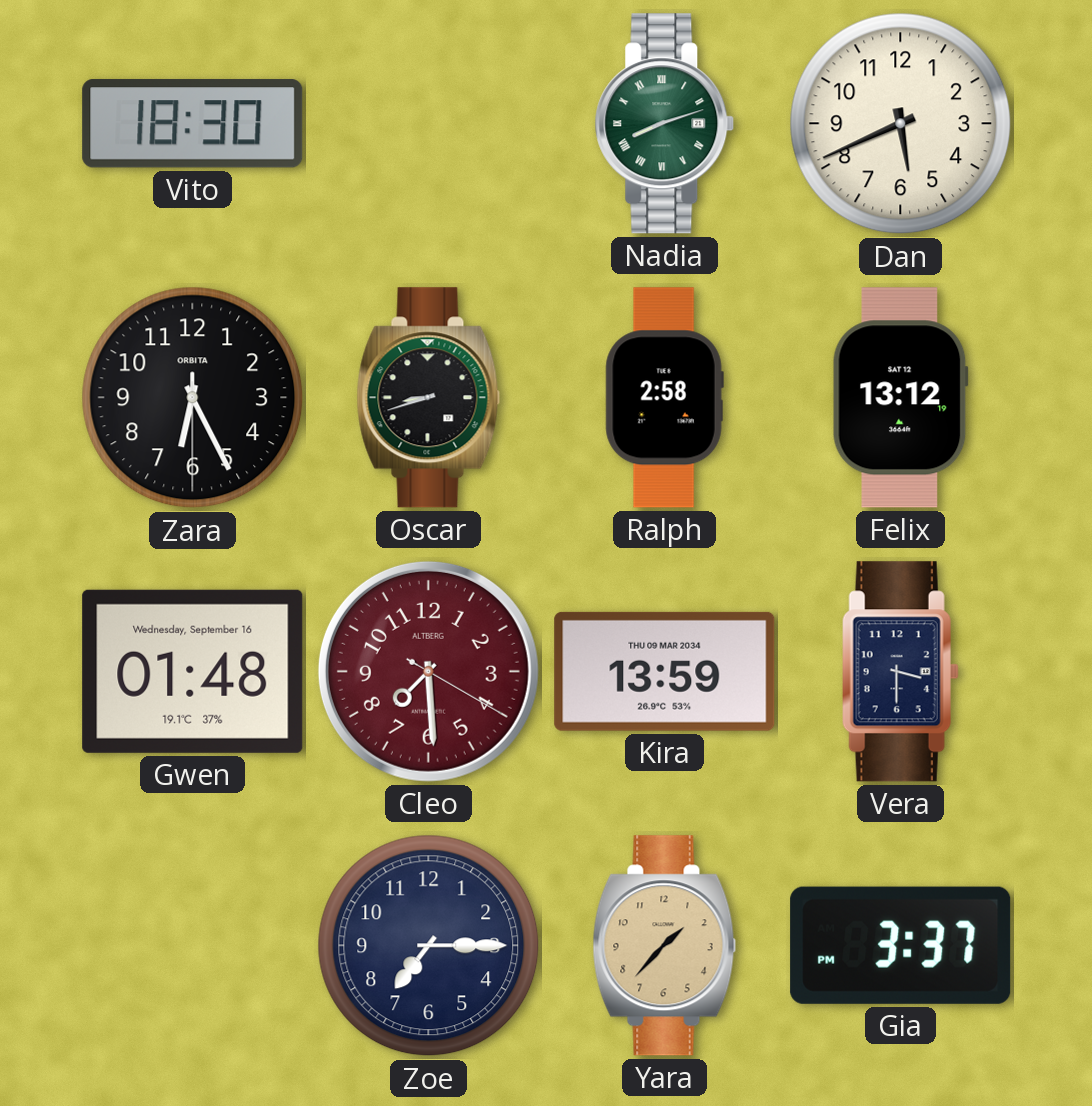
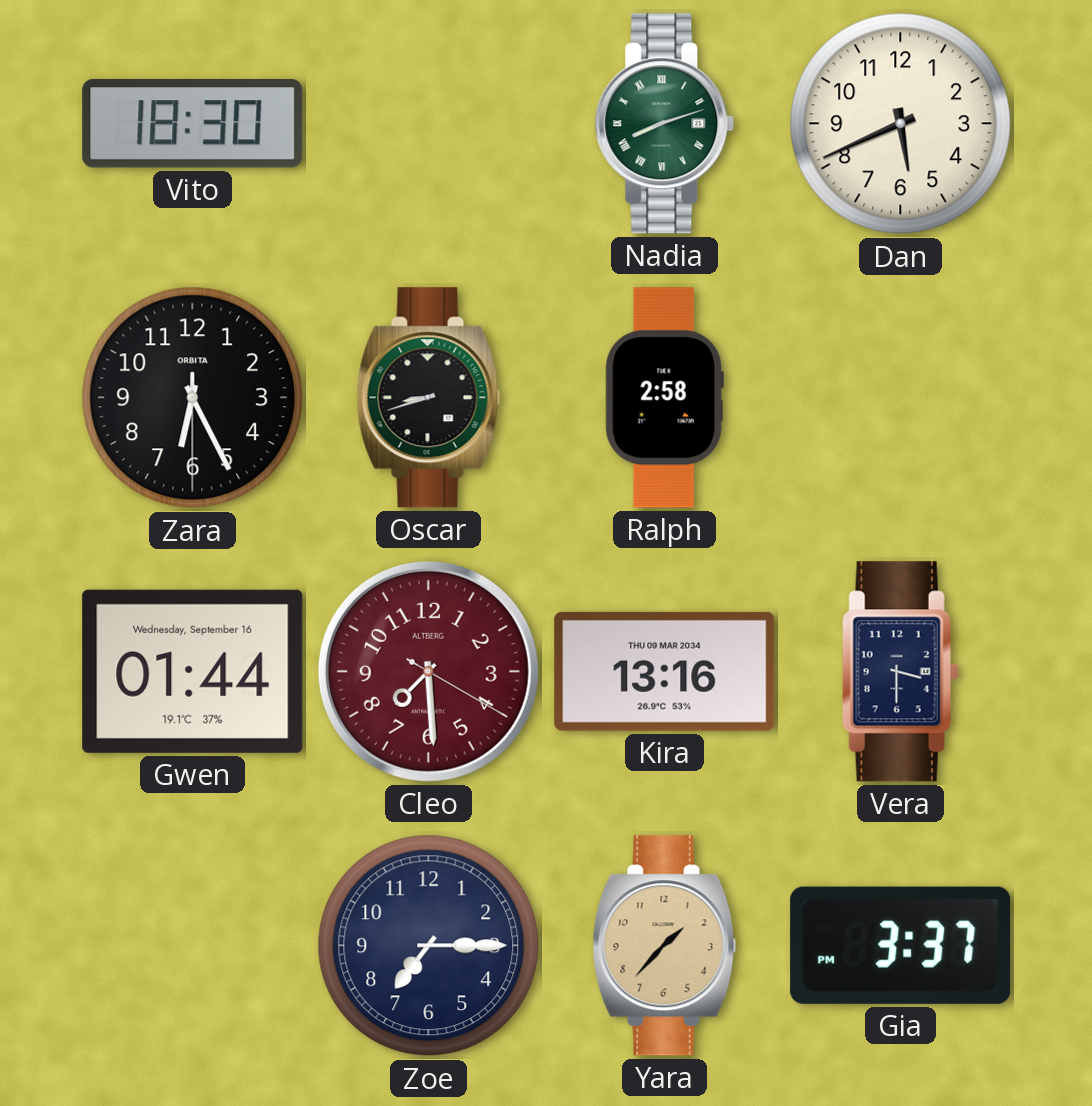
Felix: 13:12 -> none (900, 398)
Gwen: 01:48 -> 01:44 (193, 671)
Kira: 13:59 -> 13:16 (665, 671)
